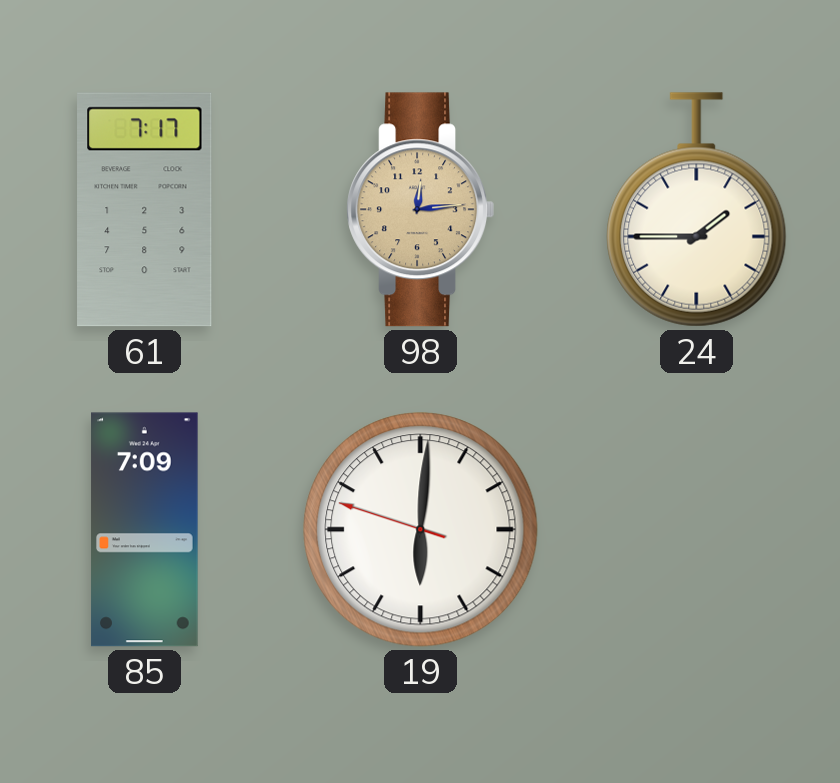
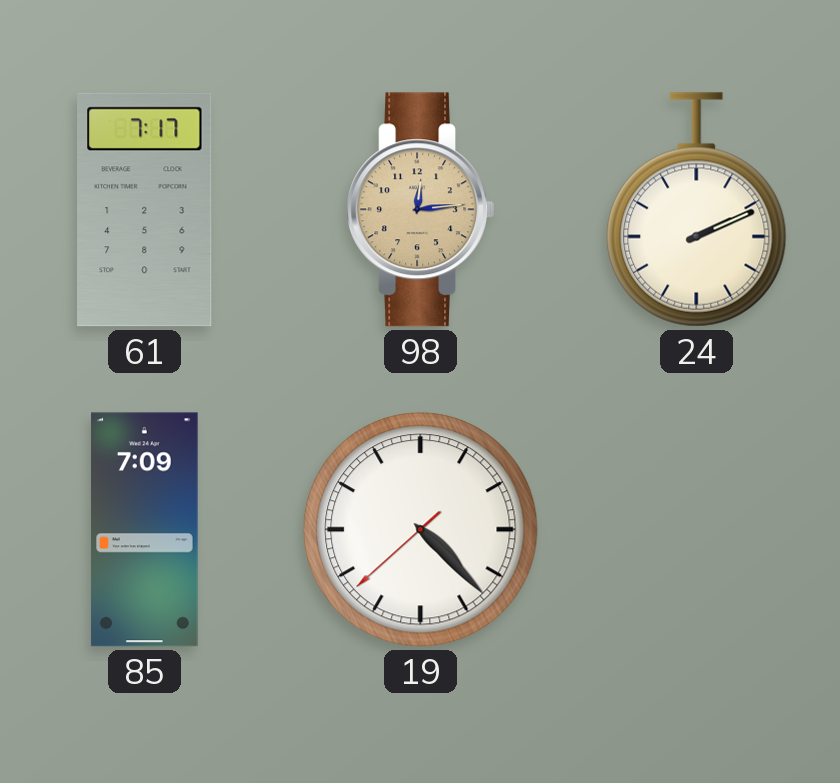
24: 1:45 -> 2:11 (697, 210)
19: 6:00 -> 4:22 (421, 530)
